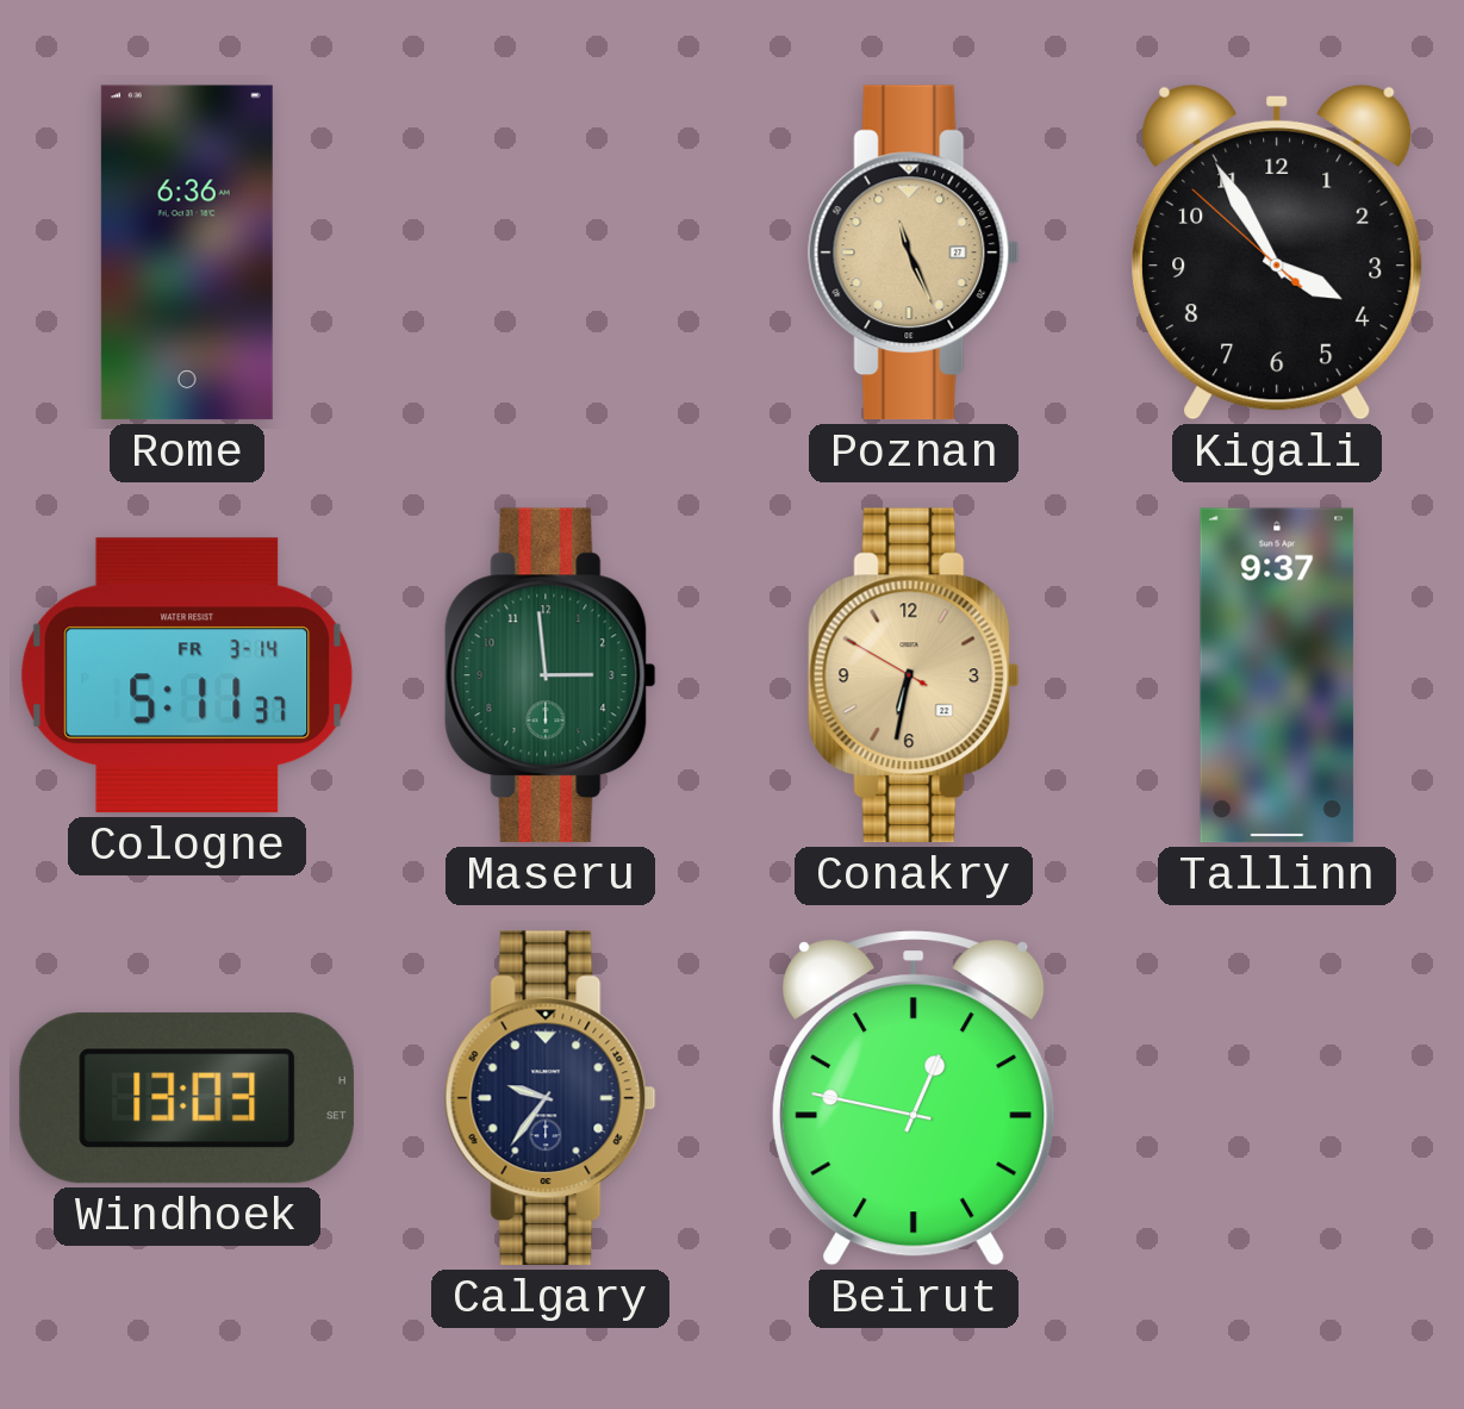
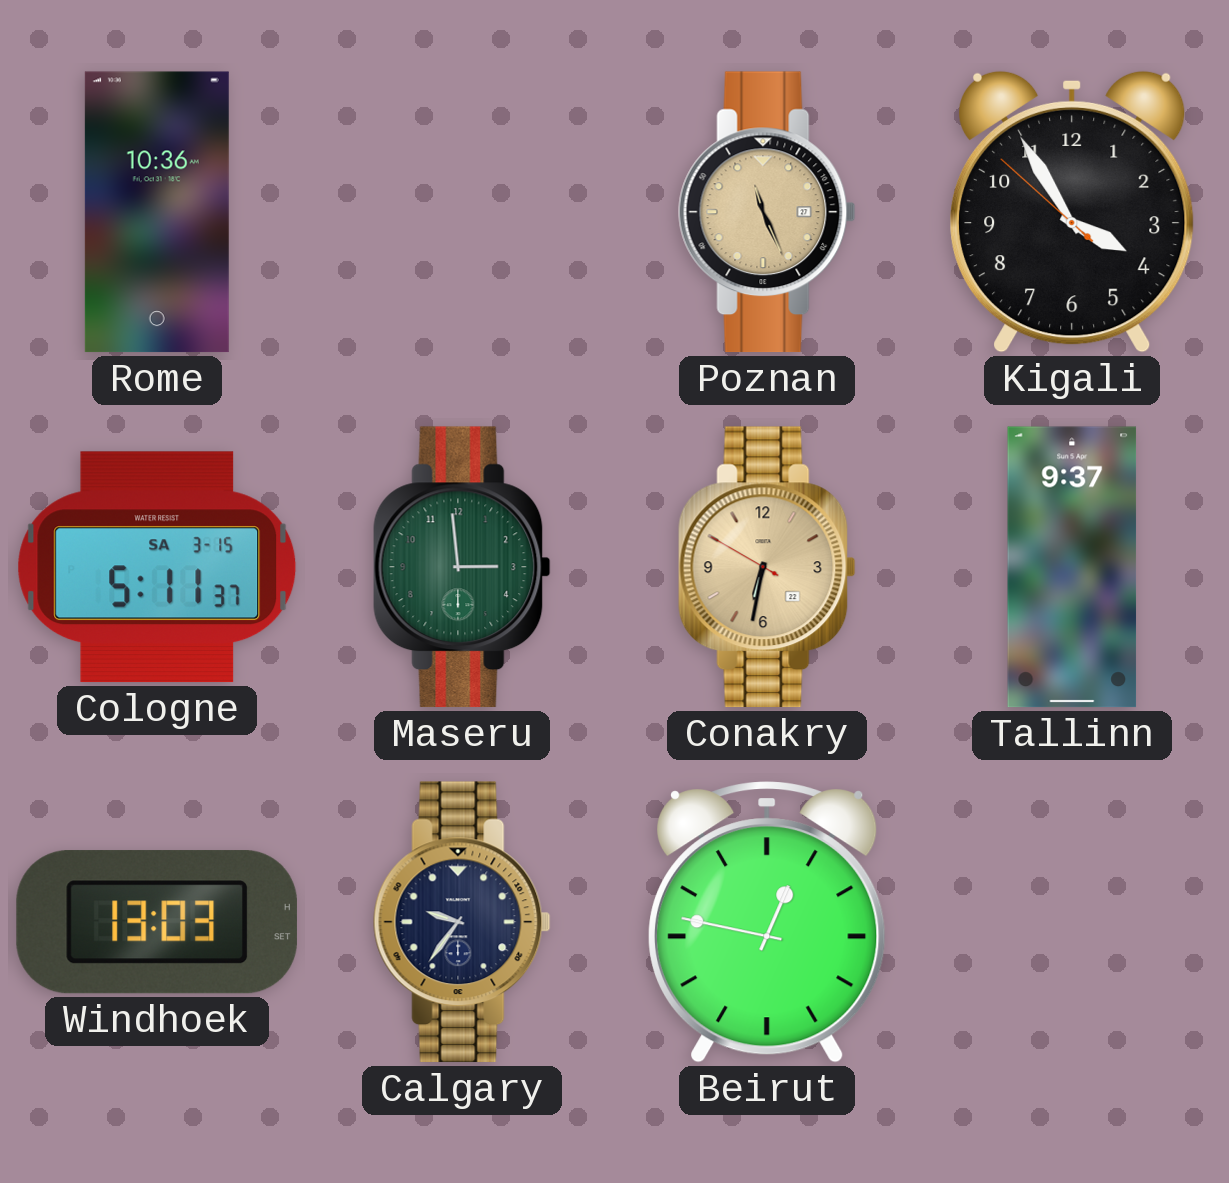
Rome: 6:36 -> 10:36 (157, 212)
Cologne date: FR 3-14 -> SA 3-15 (157, 567)
